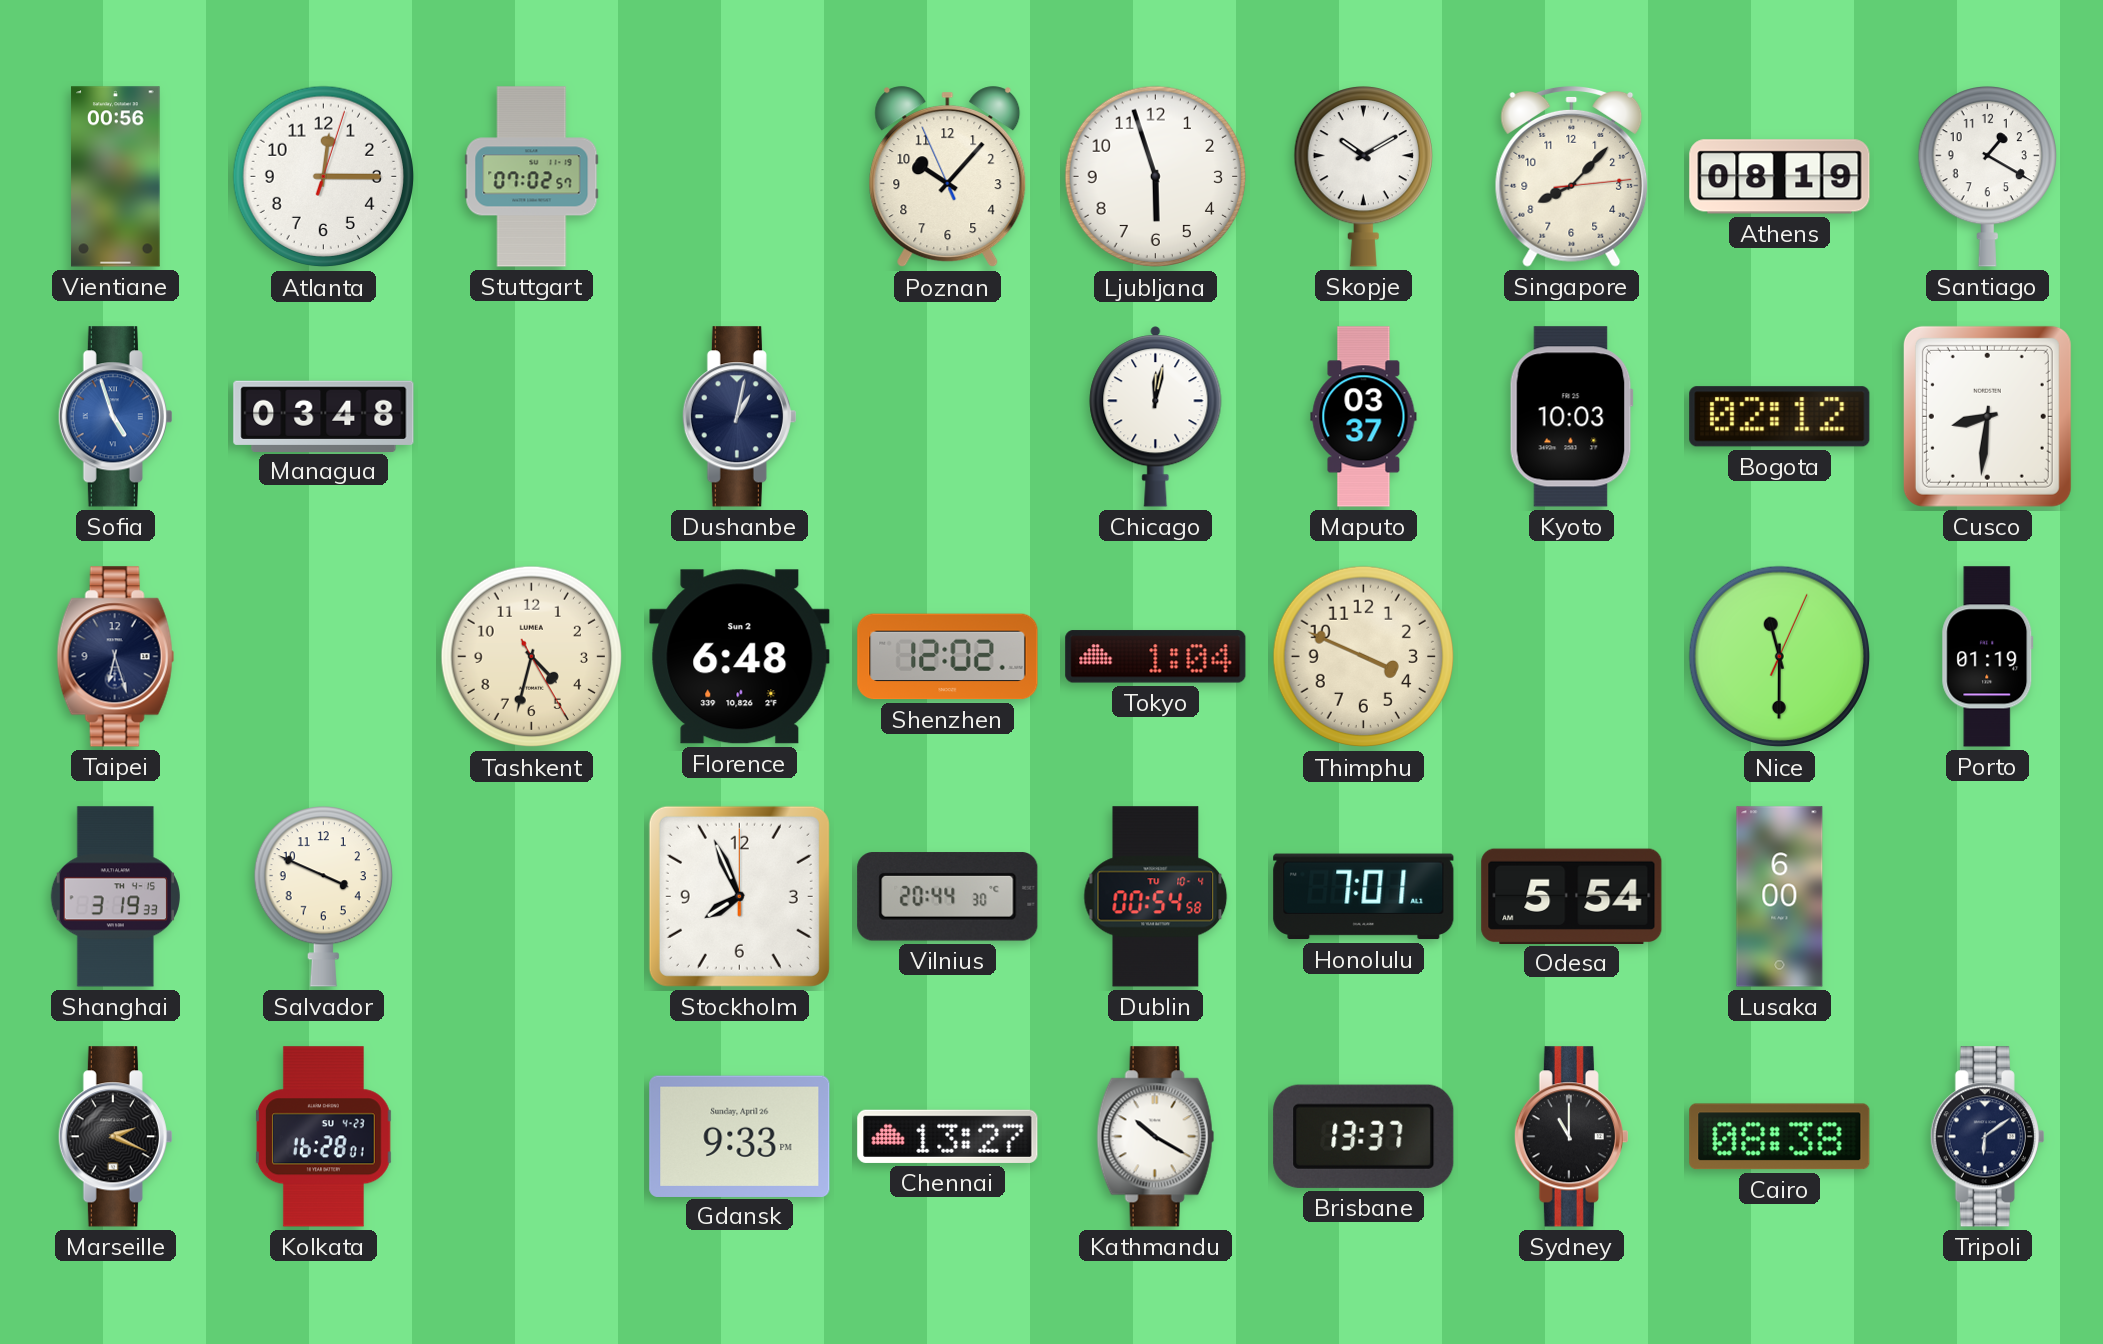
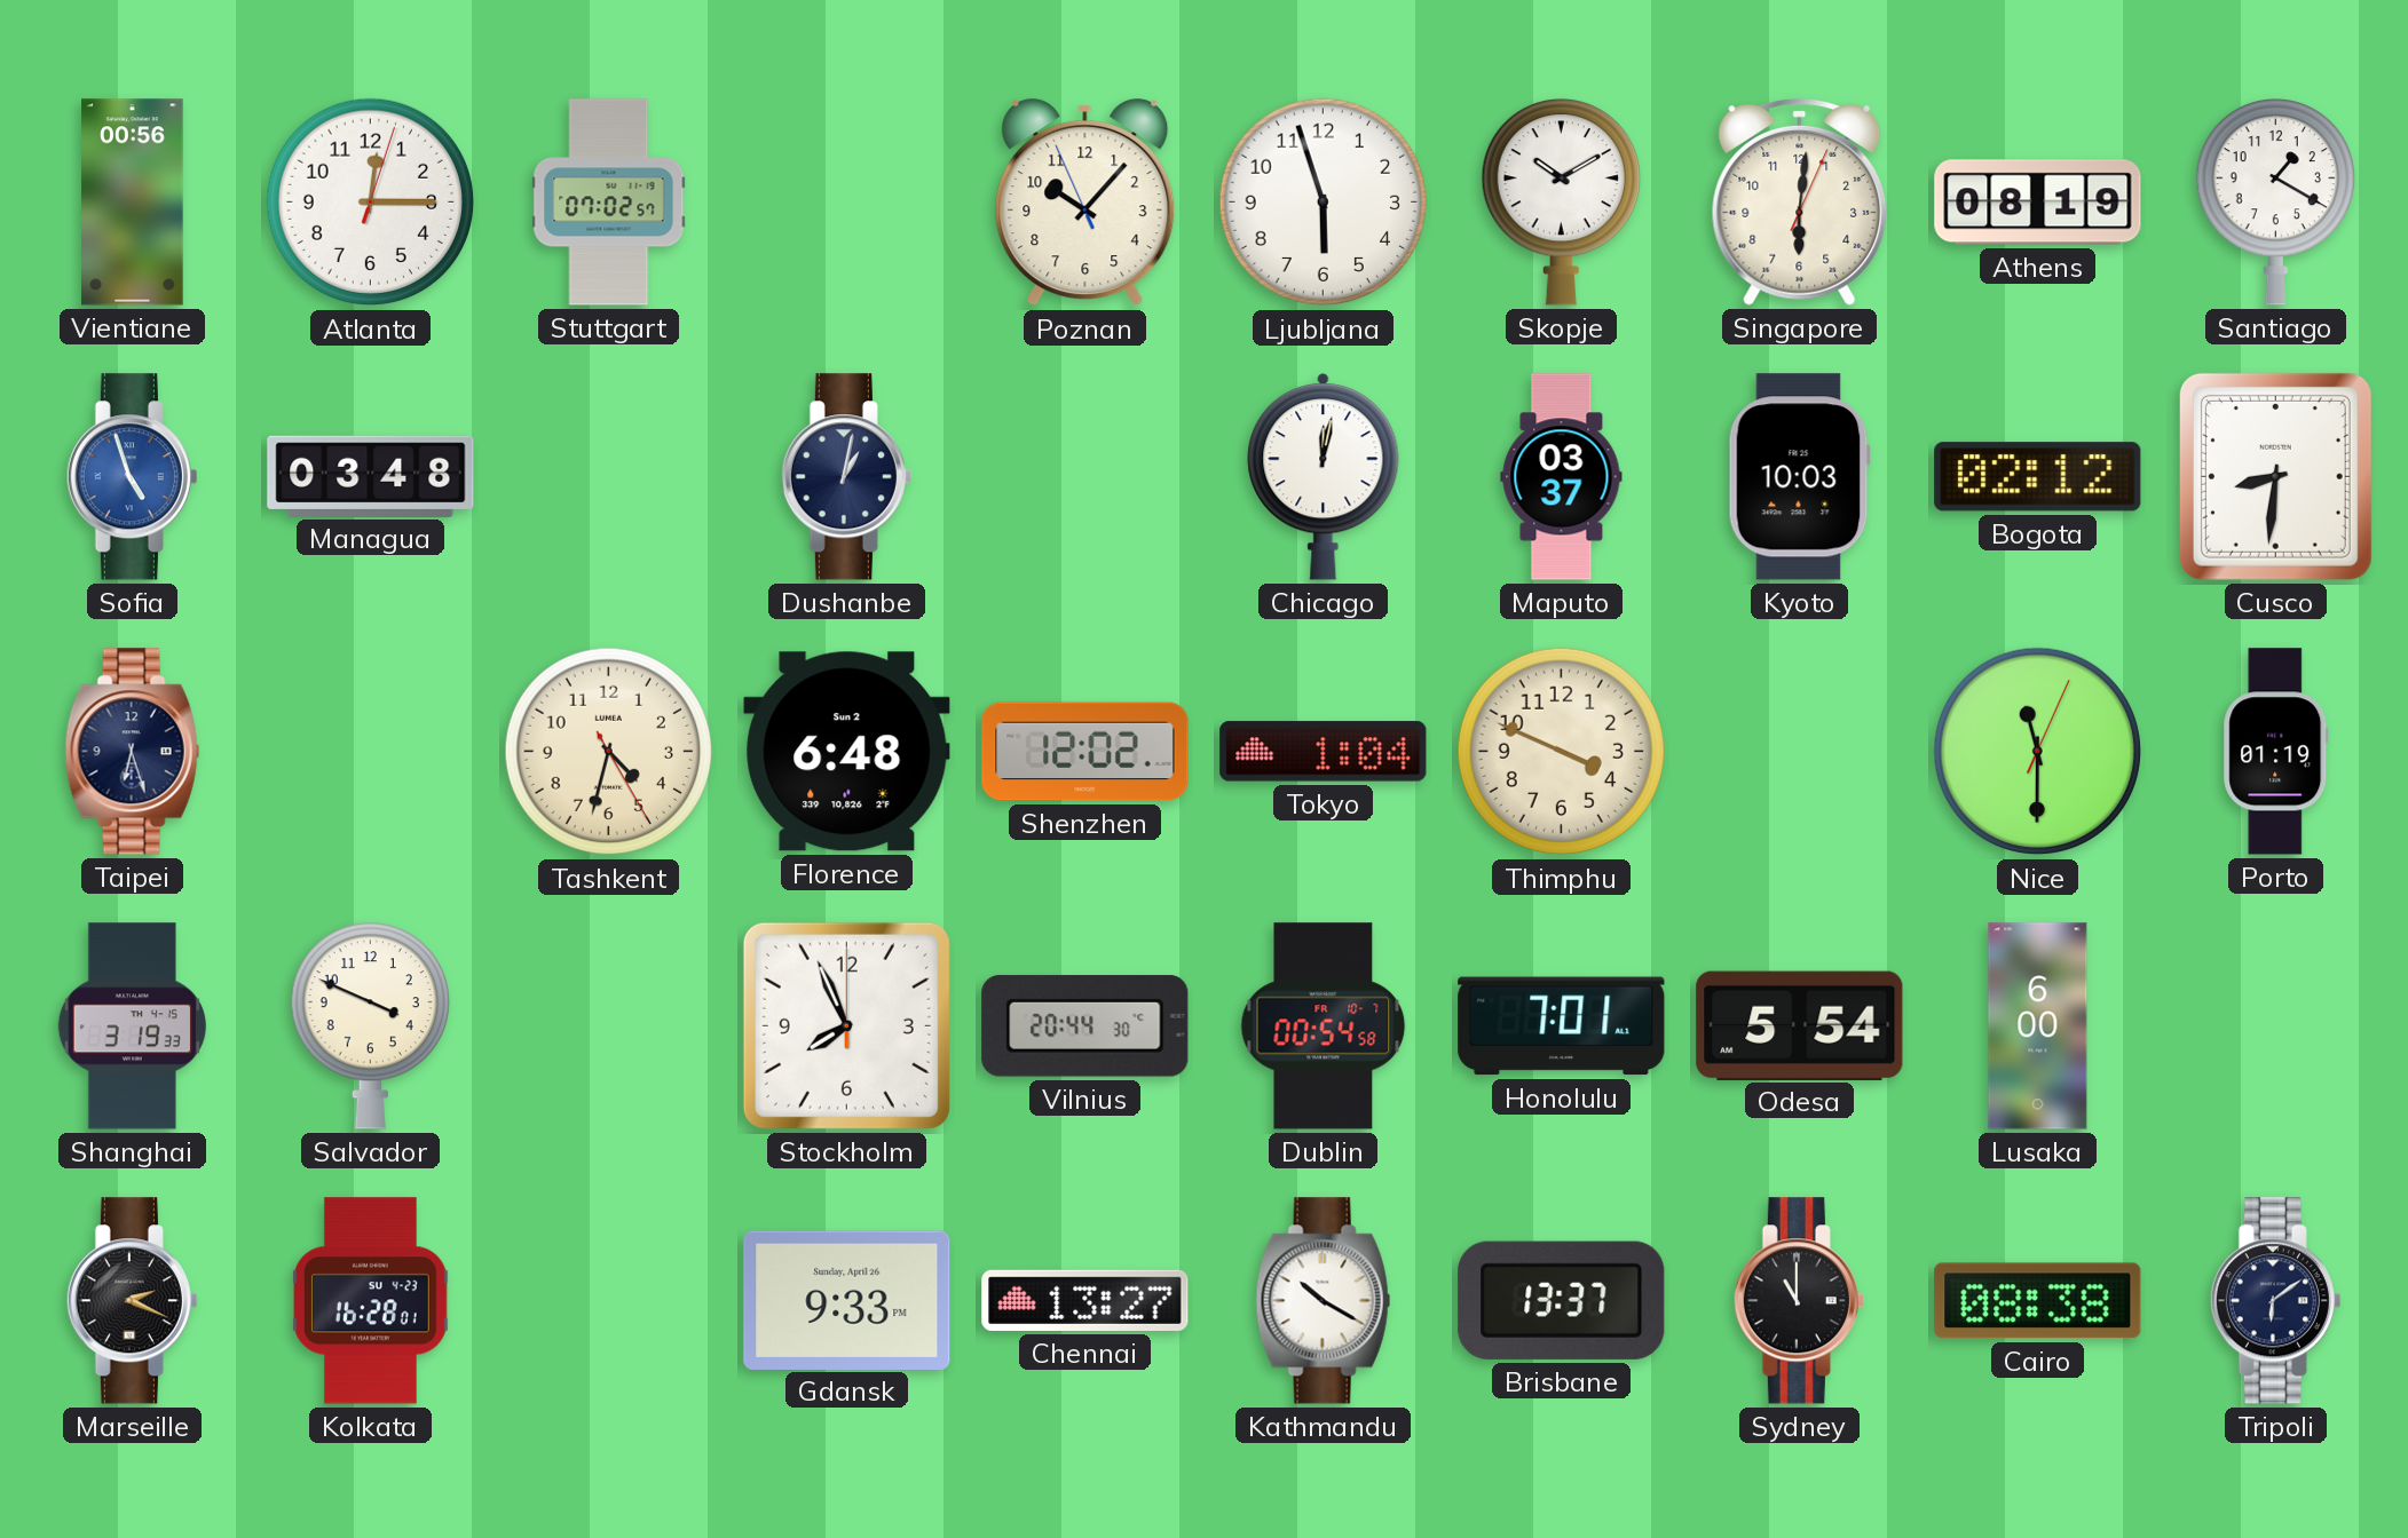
Singapore: 8:07 -> 6:01 (1800, 201)
Dublin date: TU 10-4 -> FR 10-7 (1324, 1026)
